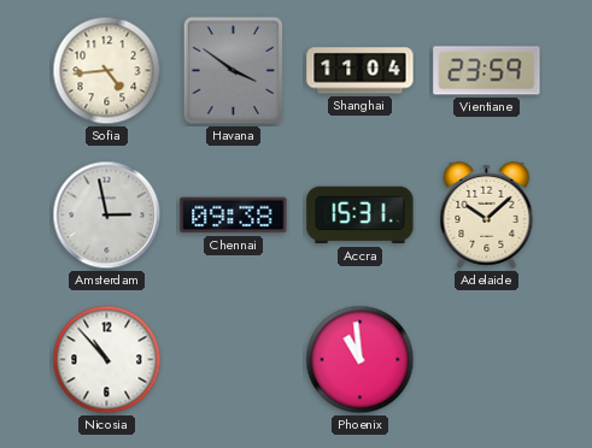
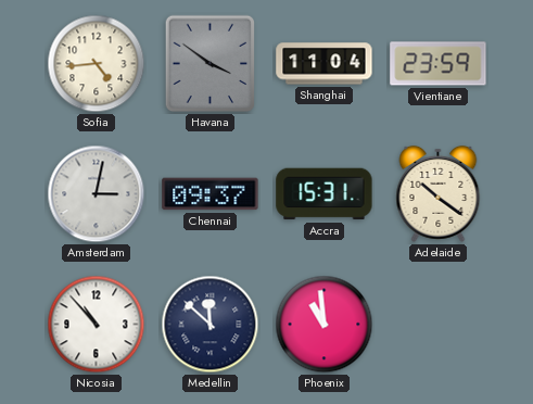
Amsterdam: 2:58 -> 3:02 (97, 194)
Chennai: 09:38 -> 09:37 (211, 194)
Adelaide: 10:08 -> 10:21 (439, 193)
Medellin: none -> 11:52 (211, 325)
